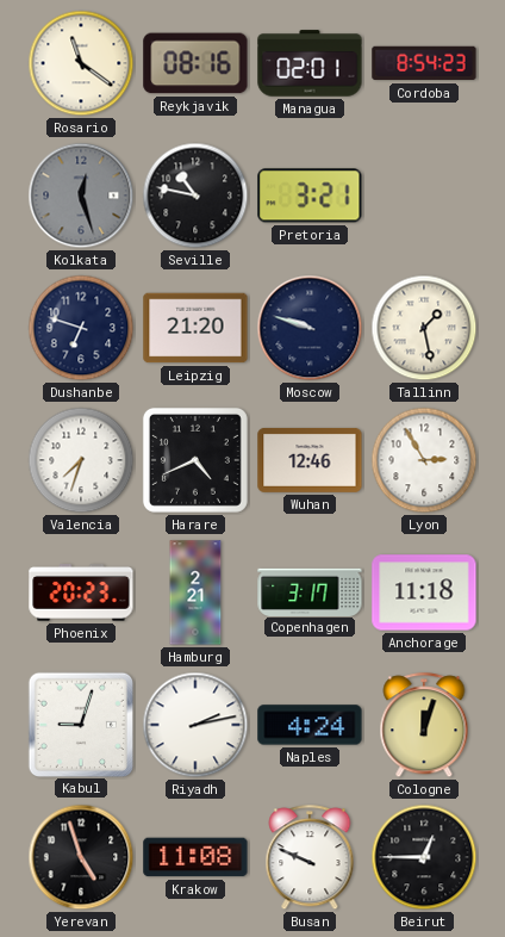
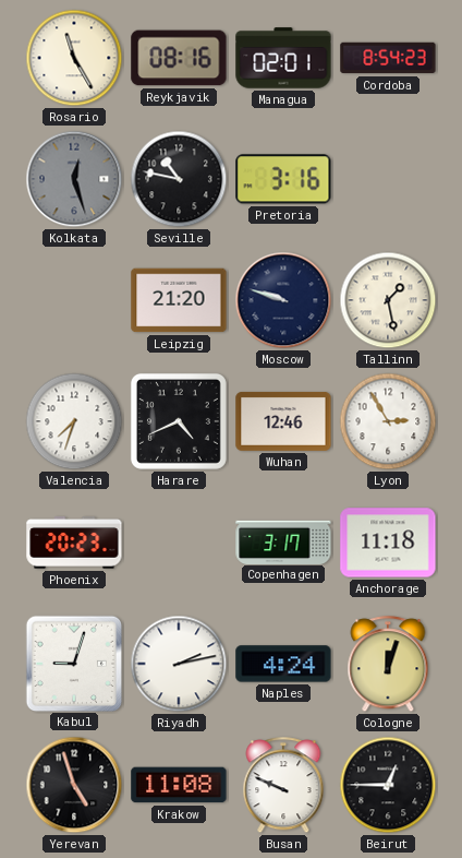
Rosario: 11:21 -> 11:25 (74, 58)
Pretoria: 3:21 -> 3:16 (283, 179)
Dushanbe: 6:48 -> none (81, 328)
Hamburg: 2:21 -> none (195, 592)
